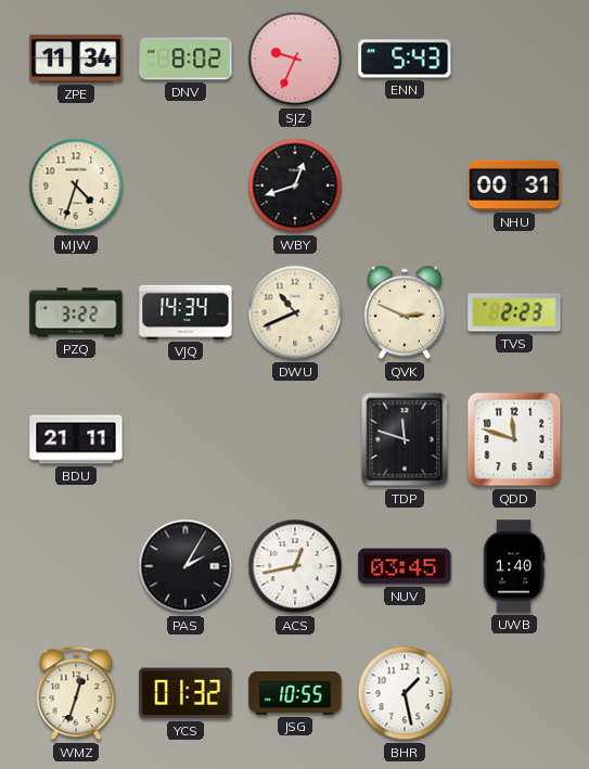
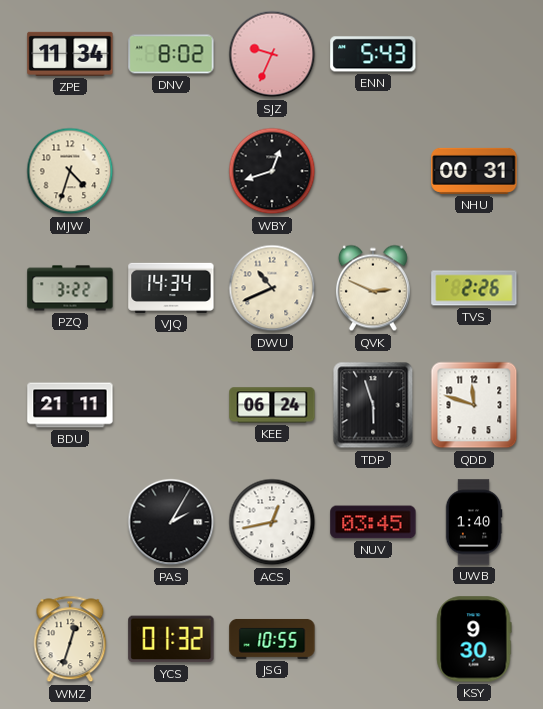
TVS: 2:23 -> 2:26 (474, 288)
KEE: none -> 06:24 (272, 405)
TDP: 11:48 -> 5:57 (373, 405)
BHR: 1:28 -> none (405, 693)
KSY: none -> 9:30 (474, 639)
